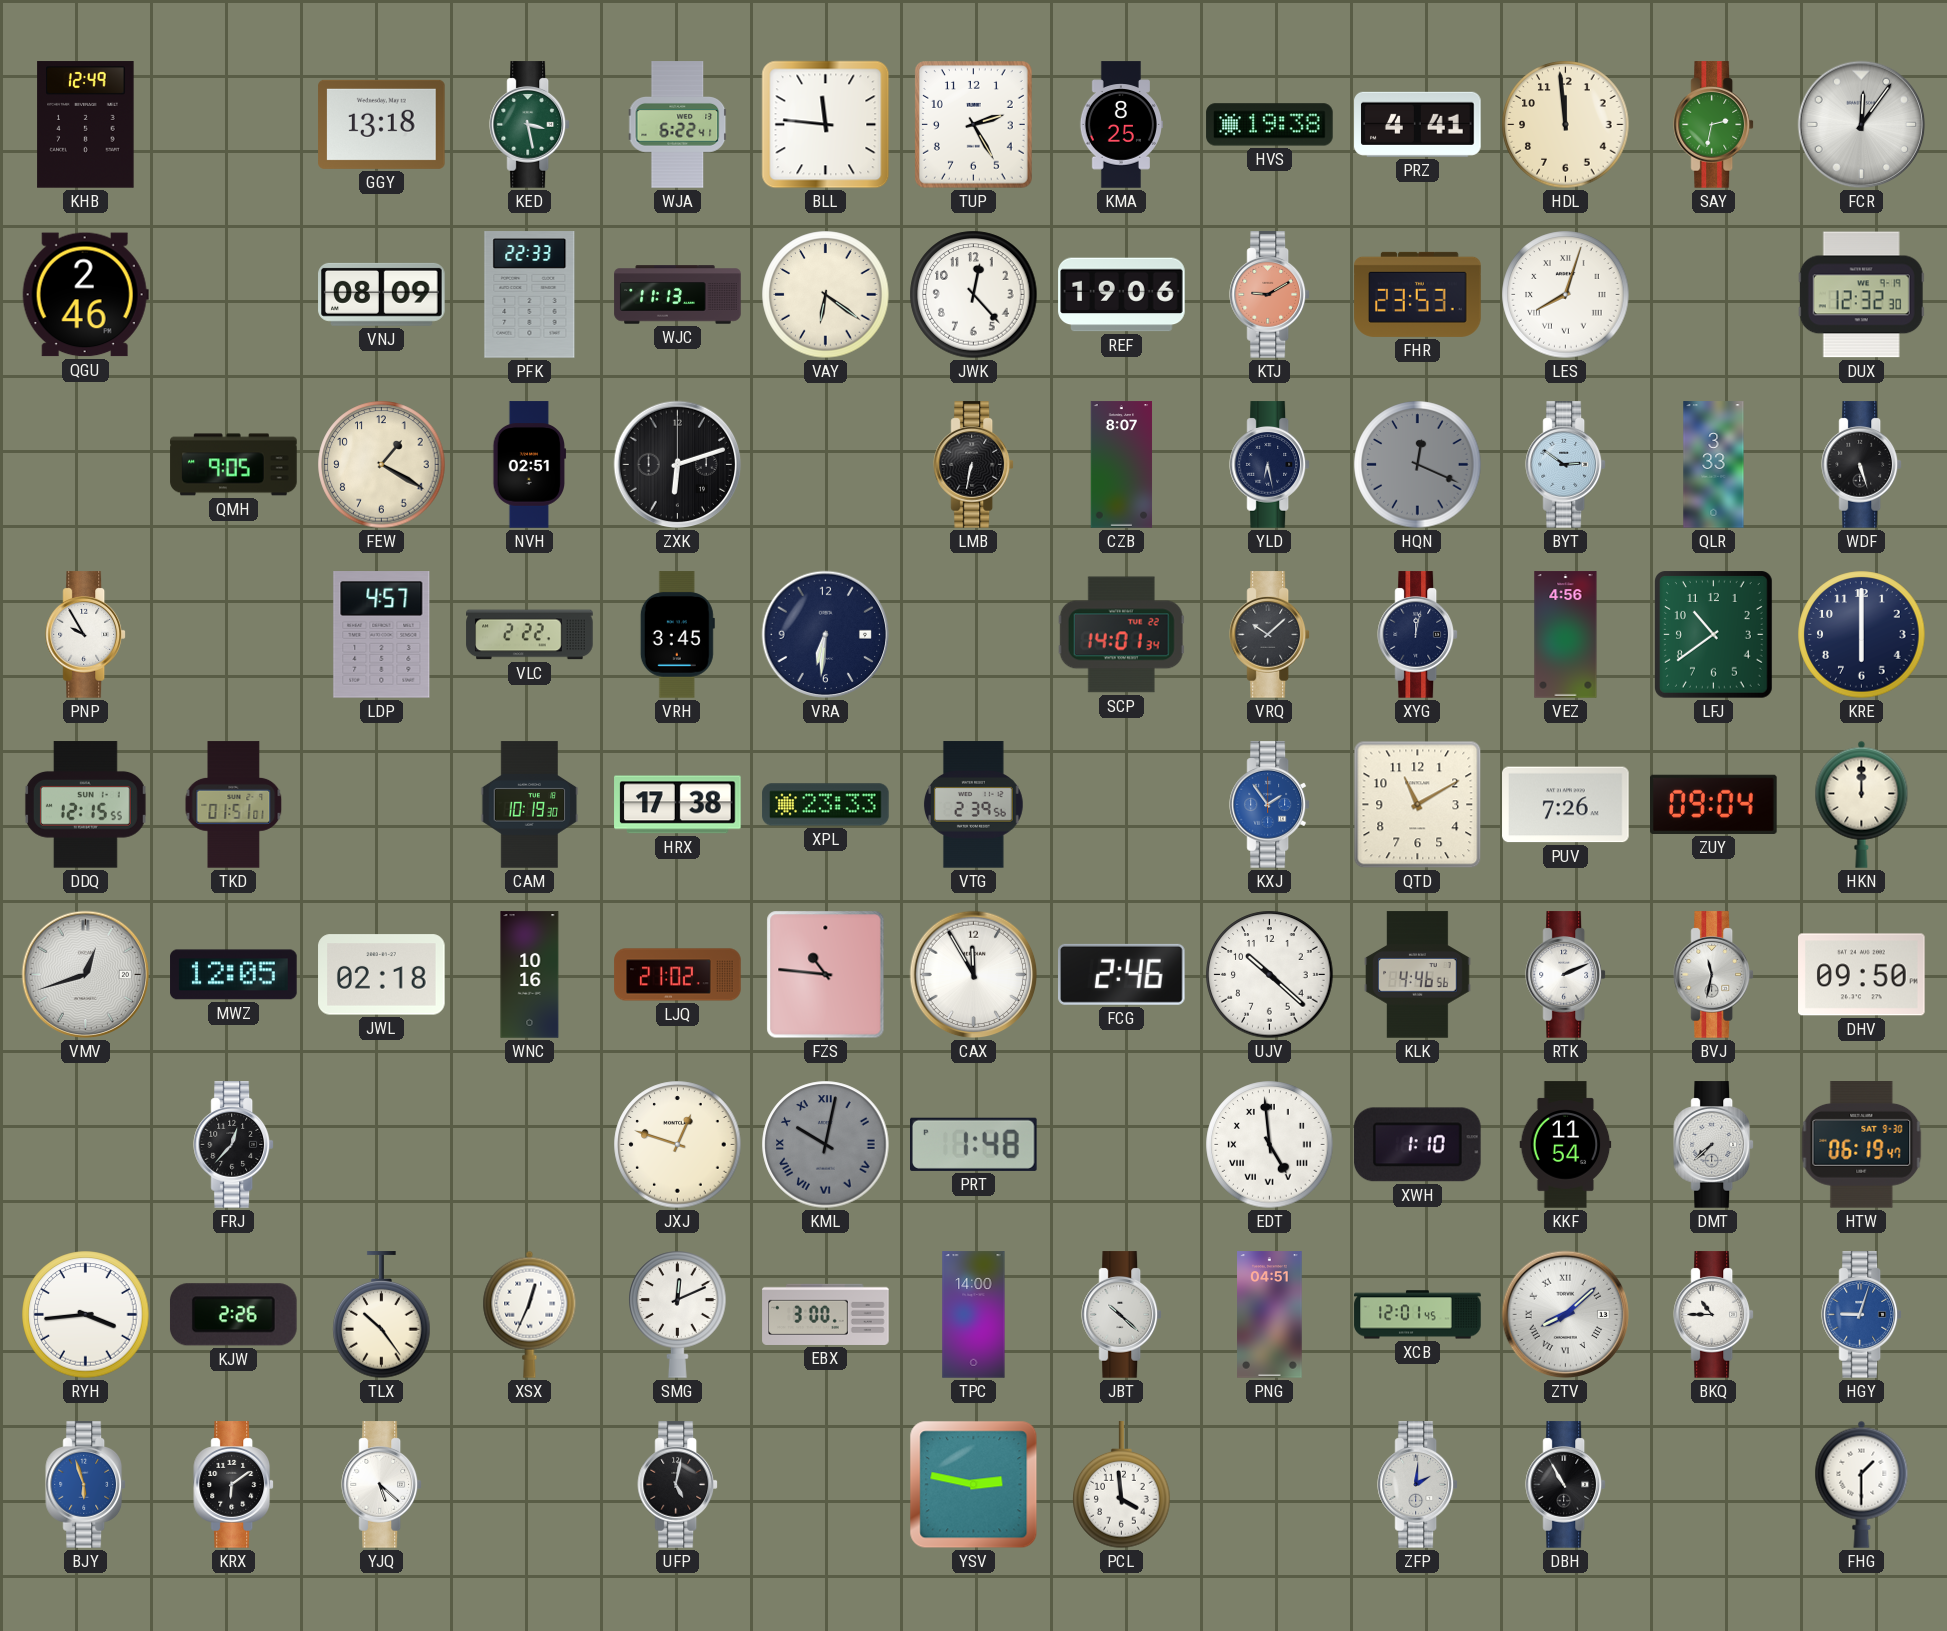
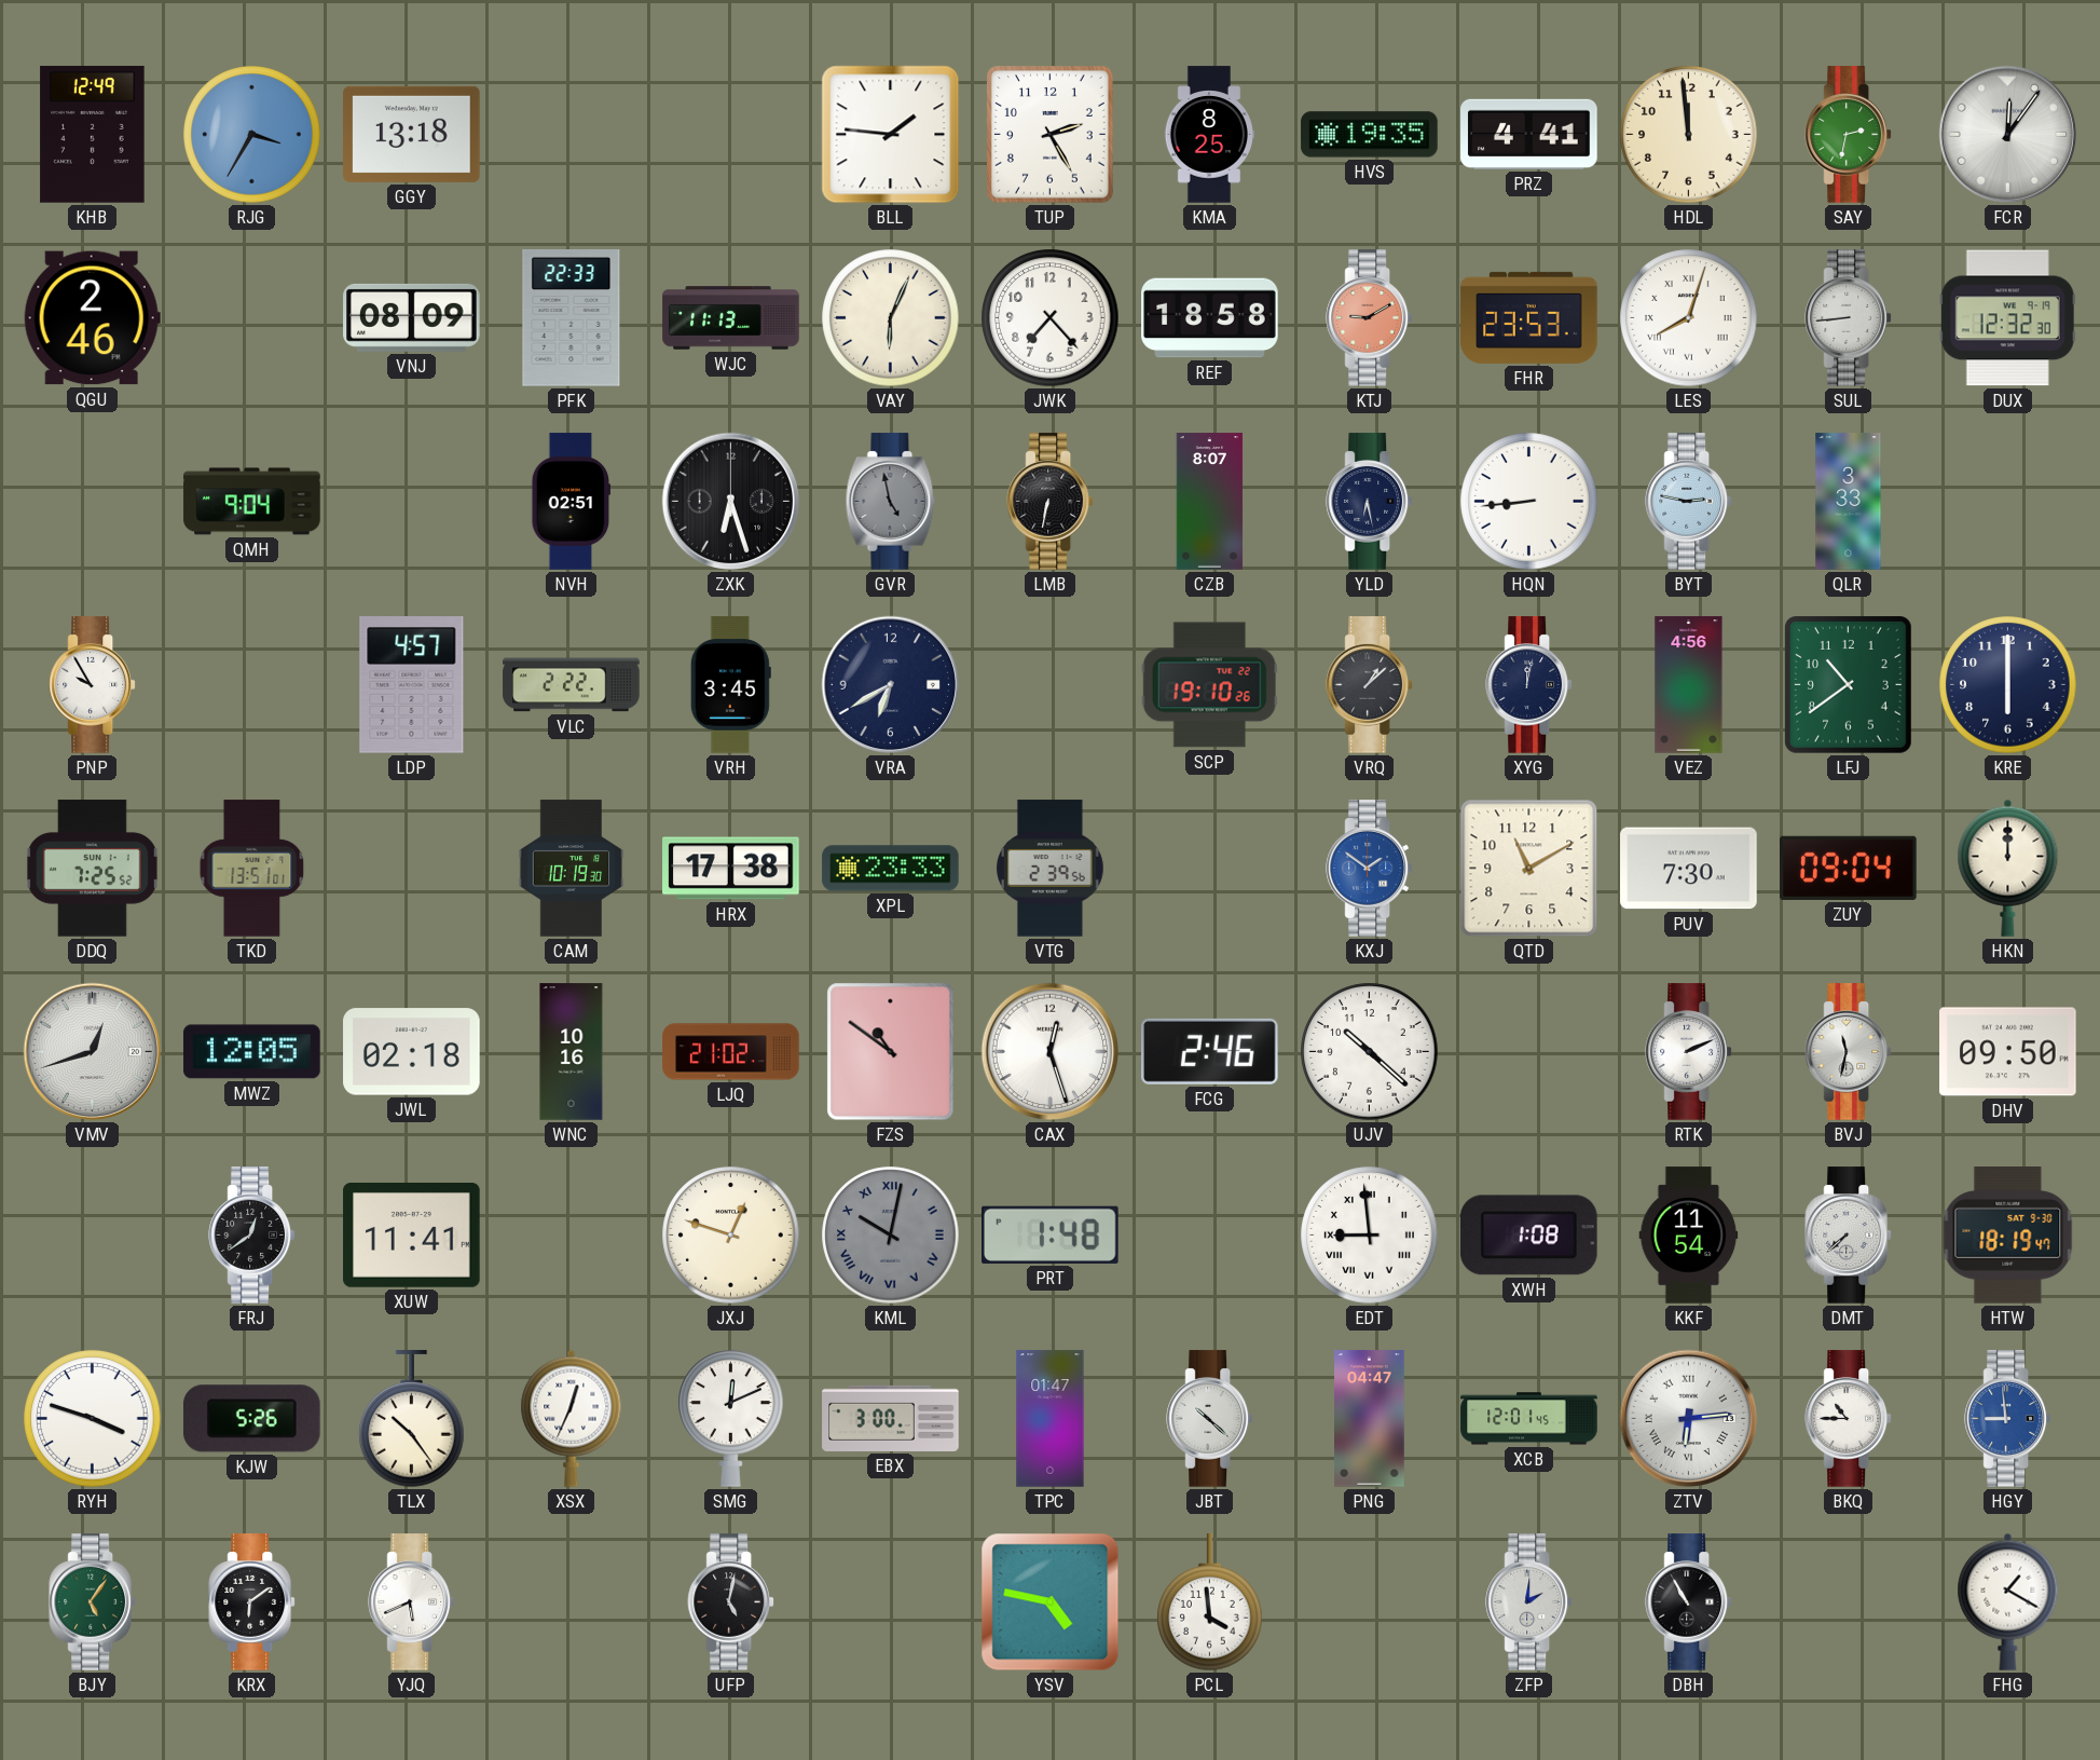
RJG: none -> 3:35 (252, 135)
KED: 3:28 -> none (530, 125)
WJA: 6:22 -> none (678, 125)
BLL: 11:46 -> 1:46 (891, 135)
HVS: 19:38 -> 19:35 (1370, 135)
VAY: 6:21 -> 6:04 (891, 318)
JWK: 12:23 -> 7:23 (1051, 318)
REF: 19:06 -> 18:58 (1210, 318)
SUL: none -> 8:44 (1849, 318)
QMH: 9:05 -> 9:04 (252, 502)
FEW: 1:20 -> none (382, 465)
ZXK: 6:12 -> 6:27 (731, 502)
GVR: none -> 4:58 (891, 502)
HQN: 12:19 -> 8:44 (1529, 502)
HQN dial: grey -> white (1529, 502)
BYT: 2:51 -> 2:47 (1689, 502)
WDF: 5:27 -> none (1862, 465)
VRA: 6:31 -> 6:40 (891, 685)
SCP: 14:01 -> 19:10 (1209, 685)
VRQ: 10:08 -> 1:08 (1370, 685)
DDQ: 12:15 -> 7:25 (92, 869)
TKD: 01:51 -> 13:51 (252, 869)
KXJ: 1:54 -> 1:51 (1370, 869)
PUV: 7:26 -> 7:30 (1689, 869)
FZS: 10:46 -> 10:51 (891, 1052)
CAX: 11:55 -> 12:27 (1051, 1052)
KLK: 4:46 -> none (1418, 975)
FRJ: 12:37 -> 12:39 (252, 1236)
XUW: none -> 11:41 (412, 1236)
EDT: 4:59 -> 8:59 (1370, 1236)
XWH: 1:10 -> 1:08 (1529, 1236)
HTW: 06:19 -> 18:19 (2008, 1236)
RYH: 3:44 -> 3:48 (93, 1419)
KJW: 2:26 -> 5:26 (252, 1419)
TPC: 14:00 -> 01:47 (1051, 1419)
PNG: 04:51 -> 04:47 (1370, 1419)
ZTV: 8:08 -> 6:14 (1689, 1419)
HGY: 9:03 -> 8:59 (2008, 1419)
BJY: 5:57 -> 5:06 (93, 1602)
BJY dial: blue -> green (93, 1602)
YJQ: 5:22 -> 5:41 (412, 1602)
YSV: 2:47 -> 4:47 (1051, 1602)
FHG: 1:30 -> 1:20 (2008, 1601)
